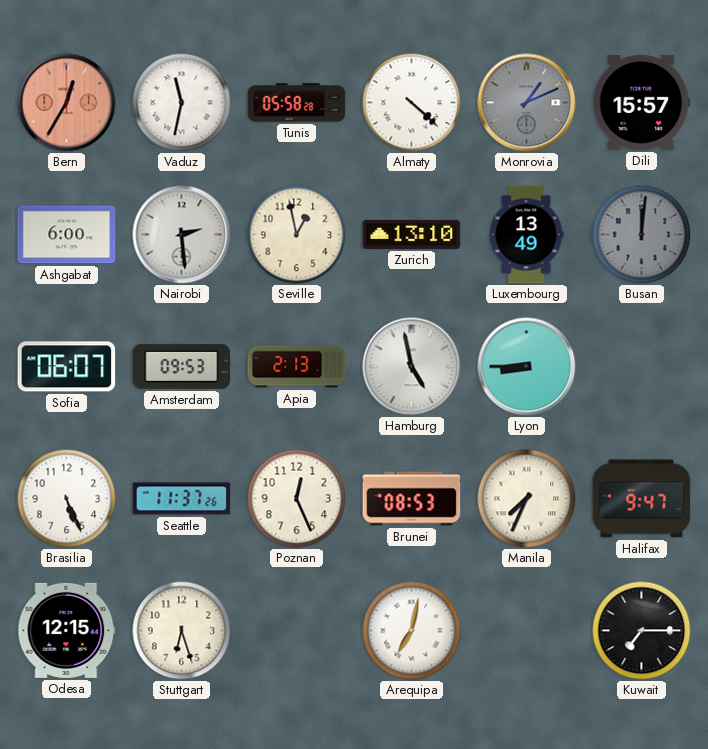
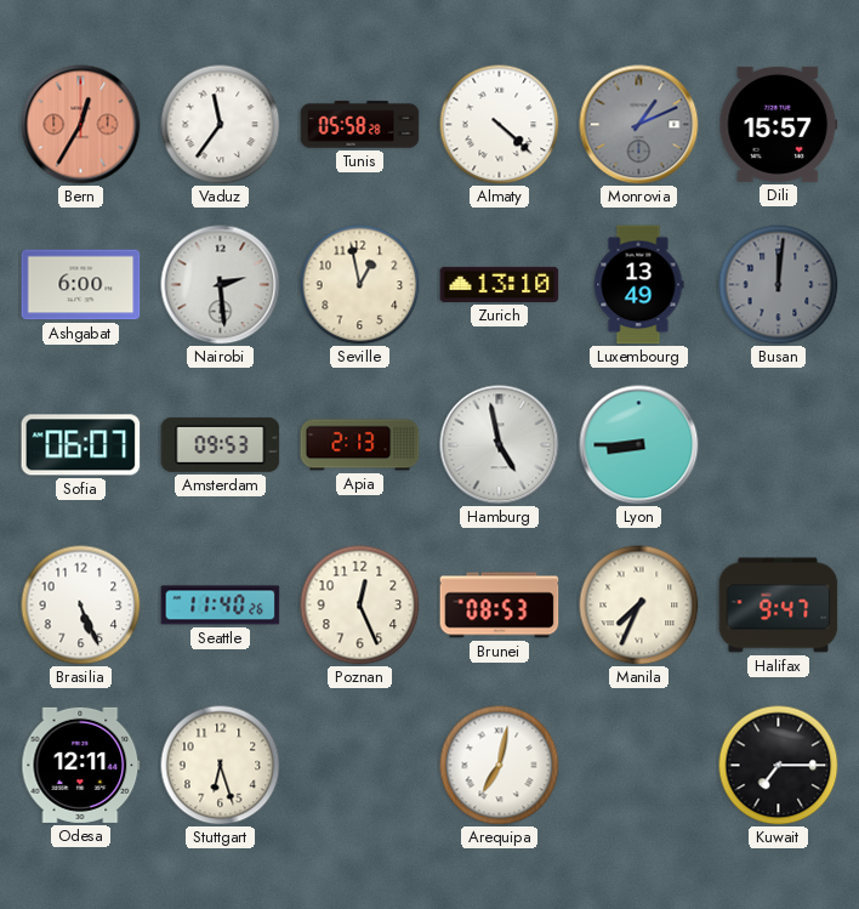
Vaduz: 11:32 -> 11:36 (221, 125)
Seattle: 11:37 -> 11:40 (221, 606)
Odesa: 12:15 -> 12:11 (81, 765)
